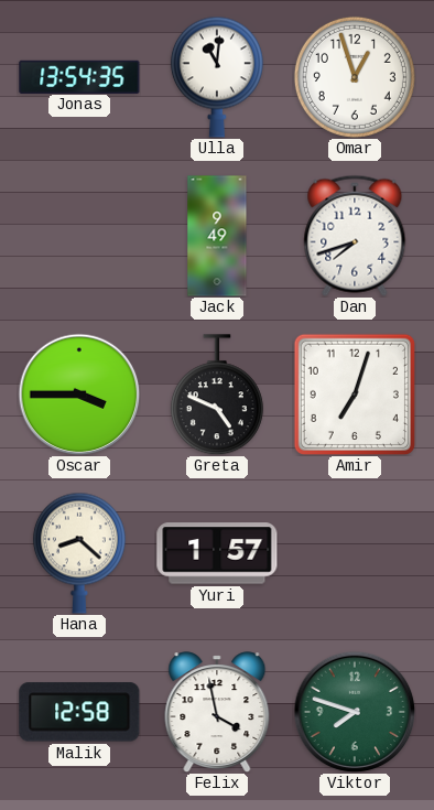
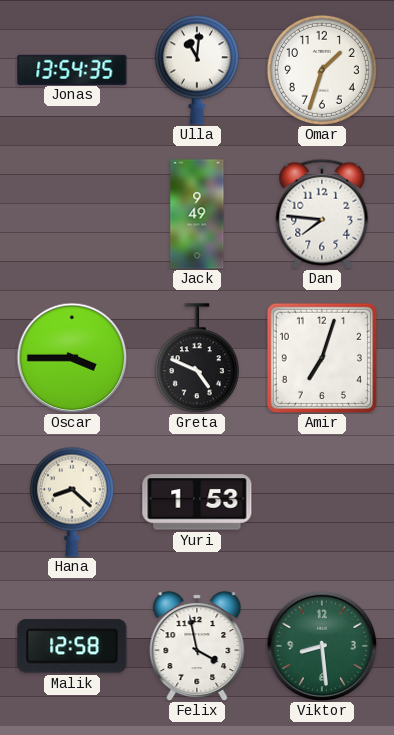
Omar: 12:57 -> 1:33 (322, 70)
Dan: 7:42 -> 7:46 (322, 214)
Yuri: 1:57 -> 1:53 (197, 502)
Viktor: 7:48 -> 8:29 (322, 646)
